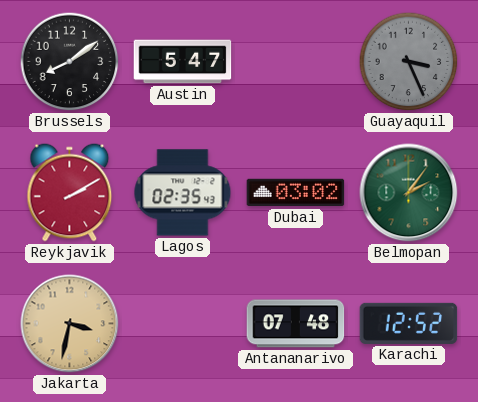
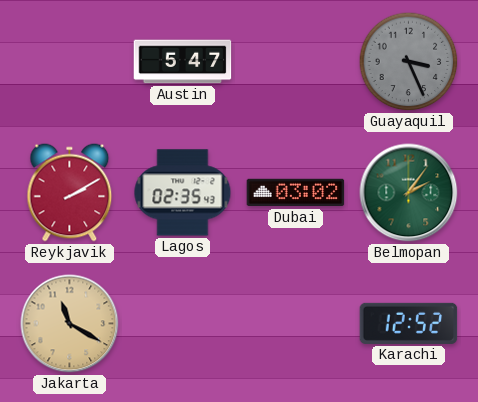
Brussels: 8:09 -> none (70, 62)
Jakarta: 3:32 -> 11:20 (70, 324)
Antananarivo: 07:48 -> none (296, 324)
